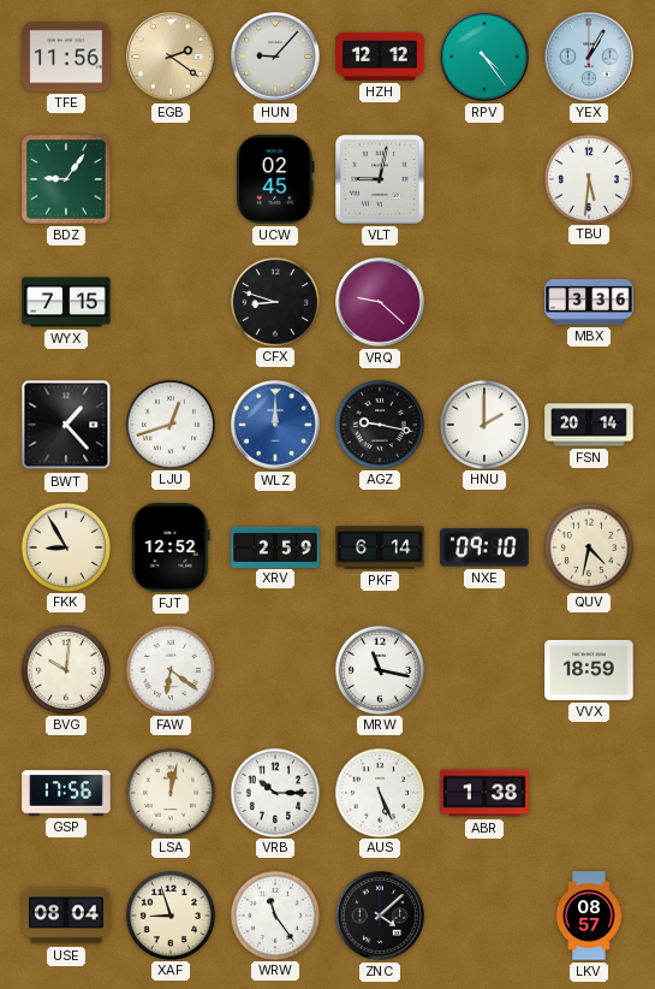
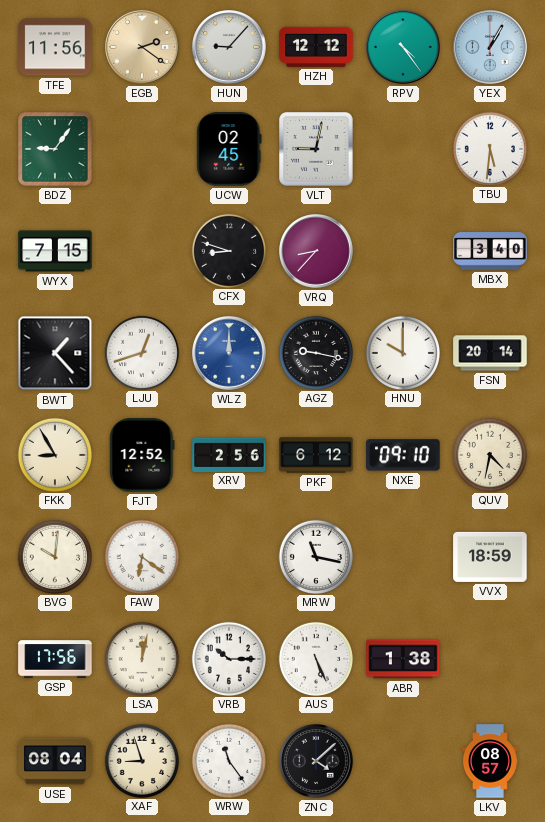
VRQ: 9:22 -> 8:37 (317, 252)
MBX: 3:36 -> 3:40 (490, 251)
HNU: 2:00 -> 10:00 (402, 352)
XRV: 2:59 -> 2:56 (229, 454)
PKF: 6:14 -> 6:12 (316, 455)
